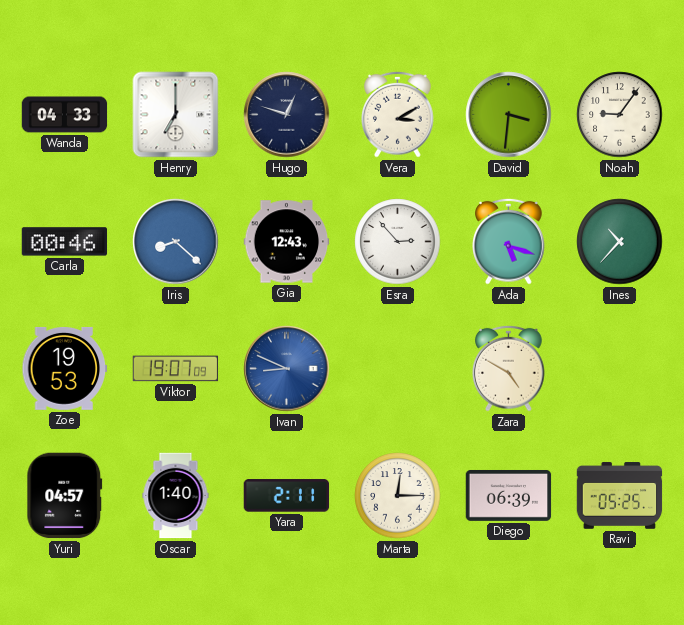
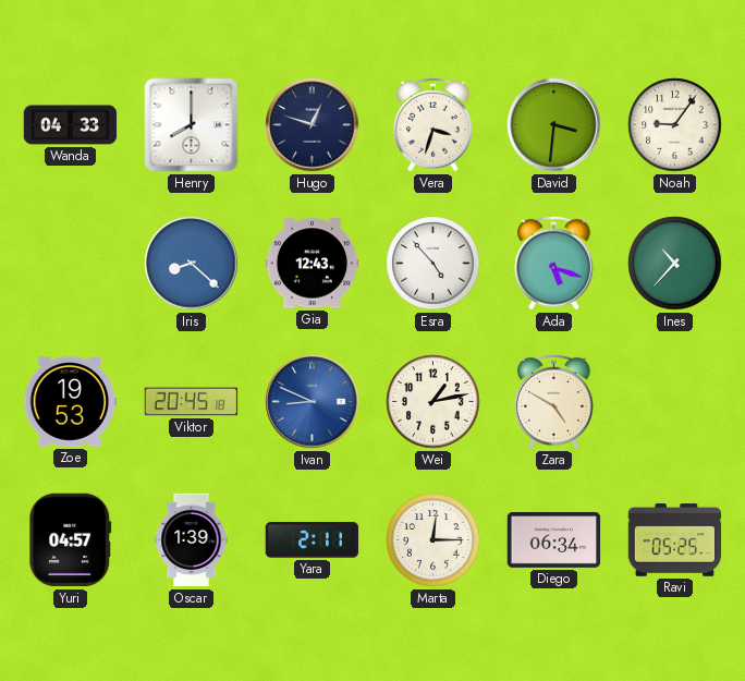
Henry: 7:00 -> 8:00 (192, 125)
Vera: 3:10 -> 3:33 (433, 124)
Carla: 00:46 -> none (65, 242)
Esra: 2:53 -> 4:53 (433, 264)
Viktor: 19:07 -> 20:45 (192, 402)
Wei: none -> 1:13 (433, 402)
Oscar: 1:40 -> 1:39 (192, 540)
Diego: 06:39 -> 06:34 (554, 539)
